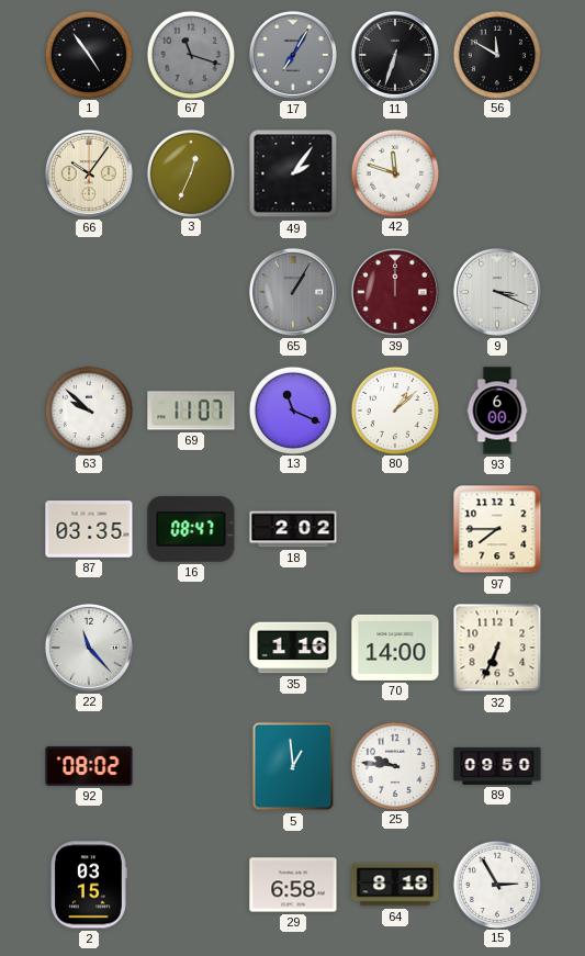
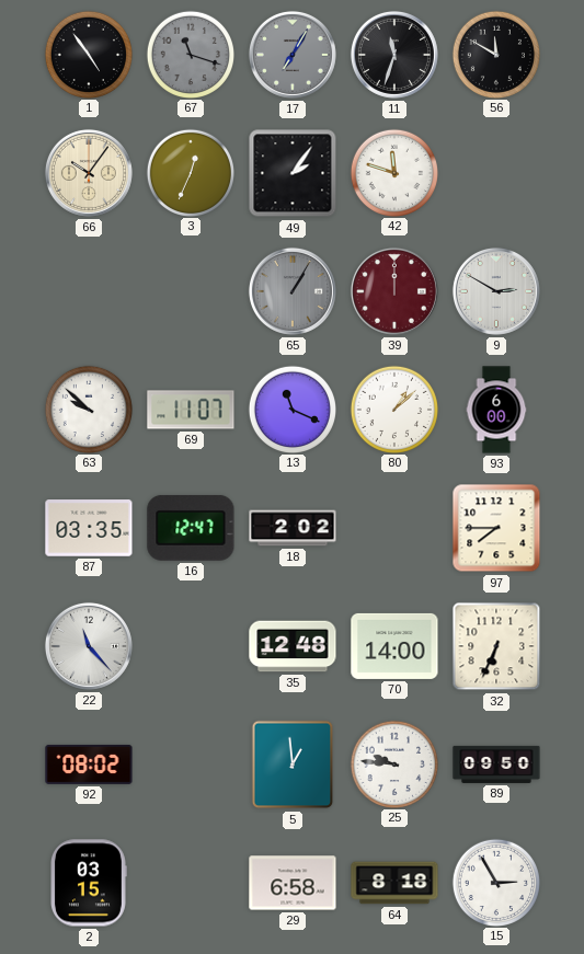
11: 6:33 -> 11:33 (394, 55)
9: 3:19 -> 2:50 (496, 291)
16: 08:47 -> 12:47 (191, 528)
35: 1:16 -> 12:48 (293, 646)
